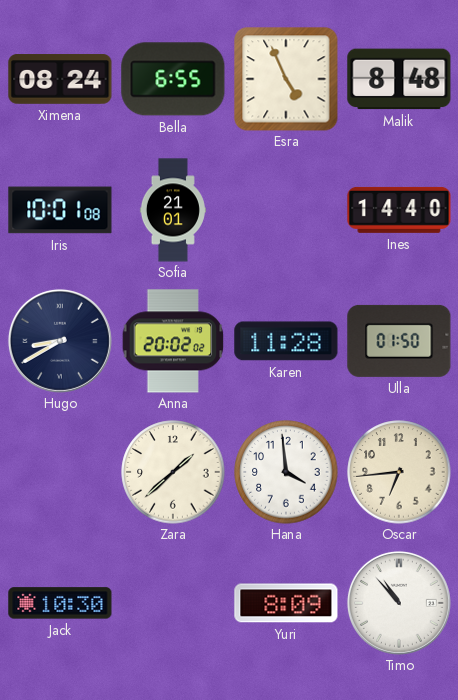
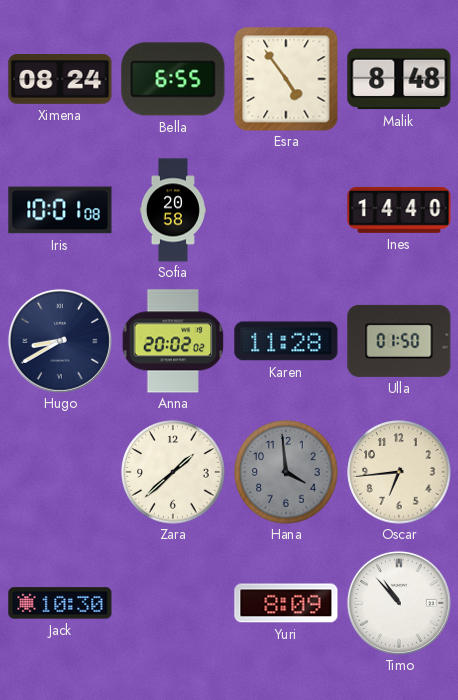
Esra: 4:56 -> 4:54 (286, 79)
Sofia: 21:01 -> 20:58 (173, 210)
Hana dial: white -> grey (286, 472)
